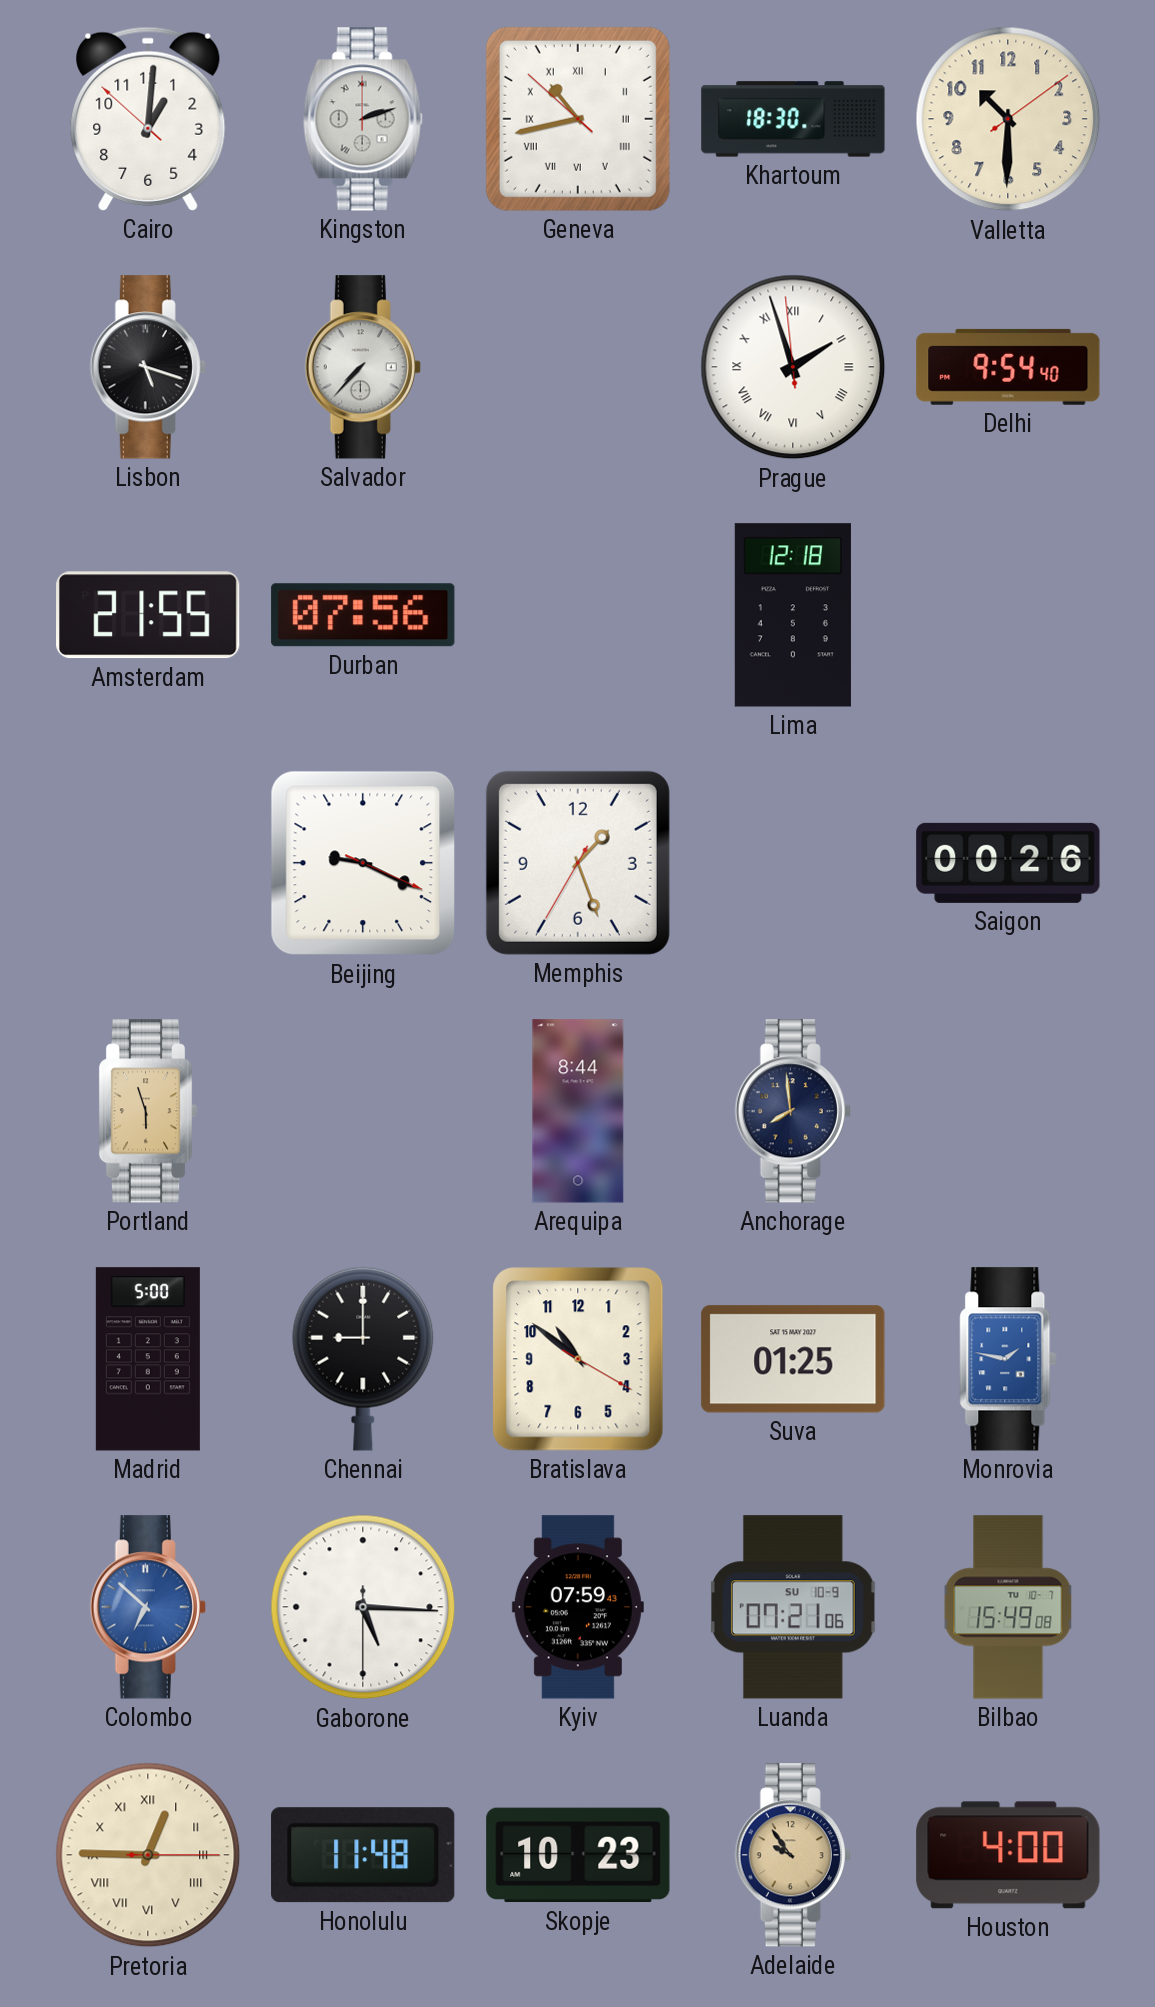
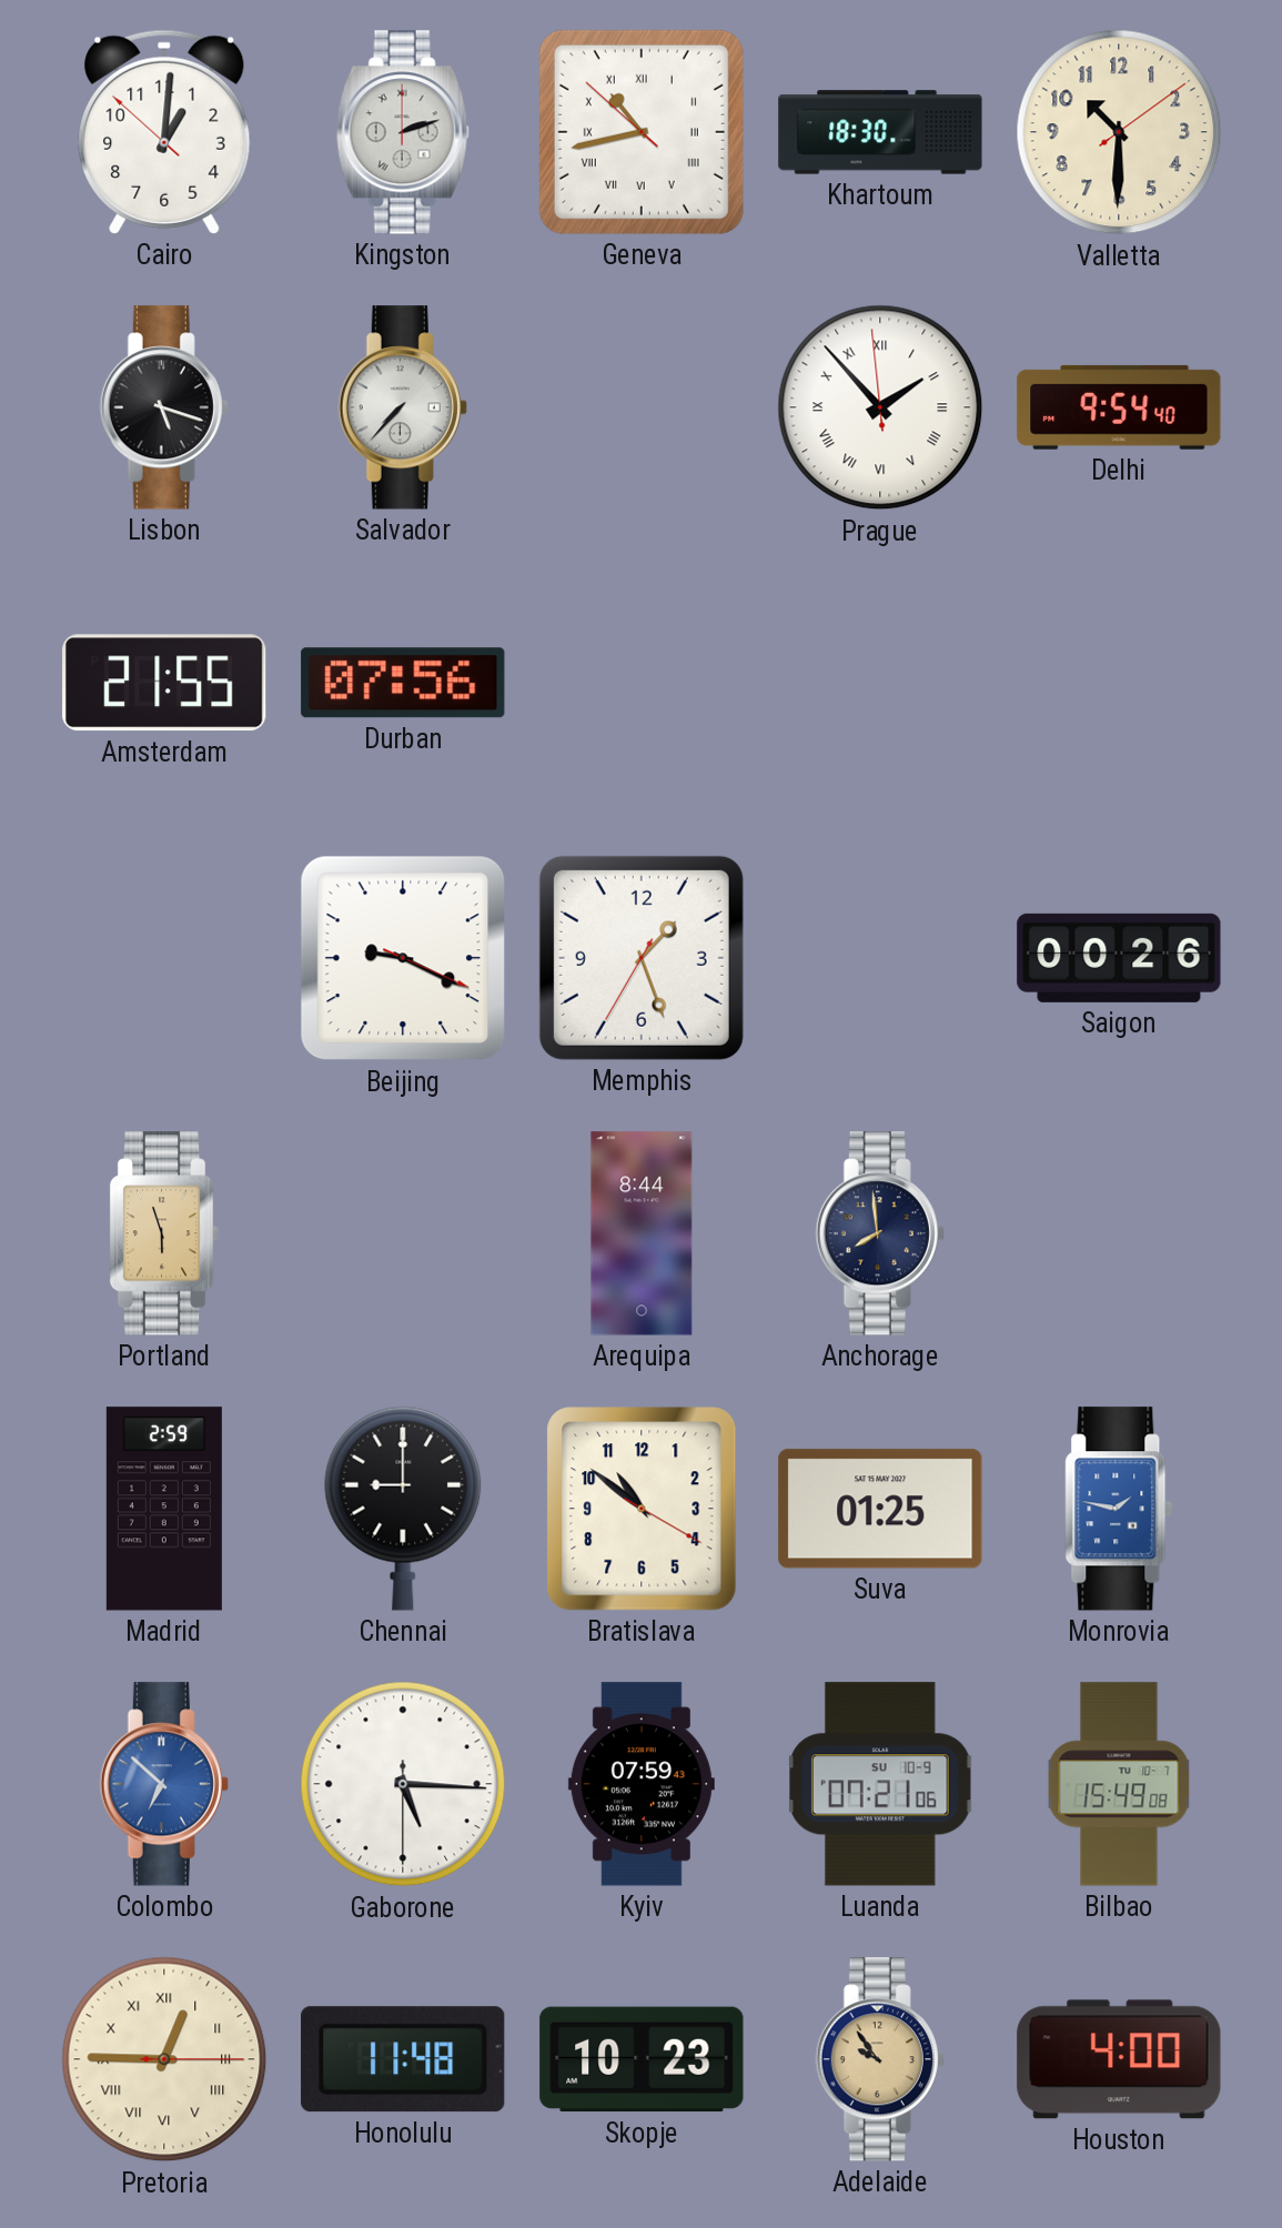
Prague: 1:56 -> 1:52 (880, 407)
Lima: 12:18 -> none (793, 615)
Madrid: 5:00 -> 2:59 (164, 1509)
